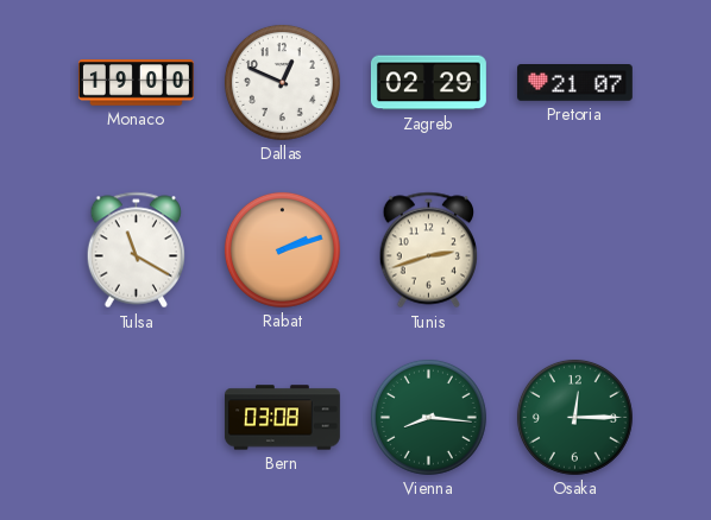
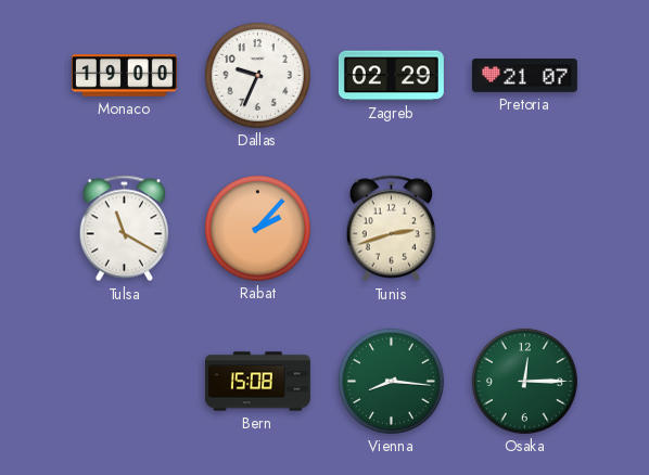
Dallas: 12:49 -> 9:34 (257, 75)
Rabat: 2:12 -> 2:07 (257, 228)
Bern: 03:08 -> 15:08 (257, 382)
